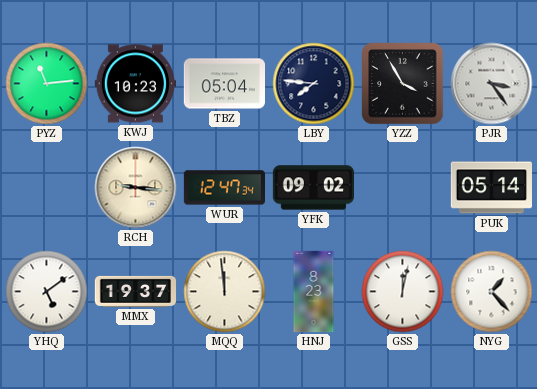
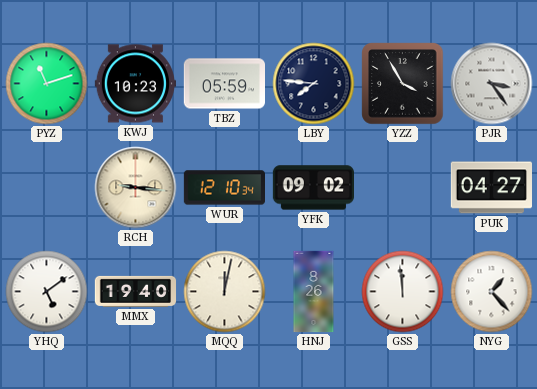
PYZ: 11:14 -> 11:12 (47, 84)
TBZ: 05:04 -> 05:59 (224, 84)
WUR: 12:47 -> 12:10 (224, 188)
PUK: 05:14 -> 04:27 (491, 188)
MMX: 19:37 -> 19:40 (136, 291)
MQQ: 11:59 -> 12:02 (225, 292)
HNJ: 8:23 -> 8:26 (314, 292)
GSS: 12:02 -> 11:59 (403, 292)
